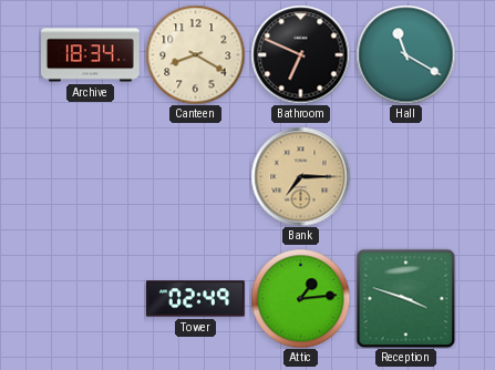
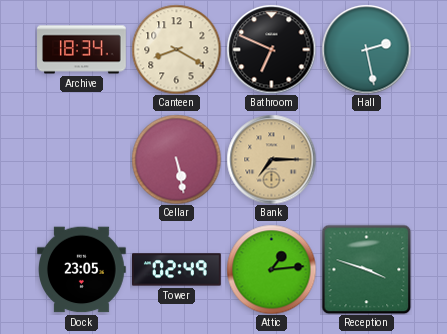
Hall: 11:20 -> 2:28 (366, 49)
Cellar: none -> 5:28 (176, 159)
Dock: none -> 23:05 (82, 270)
